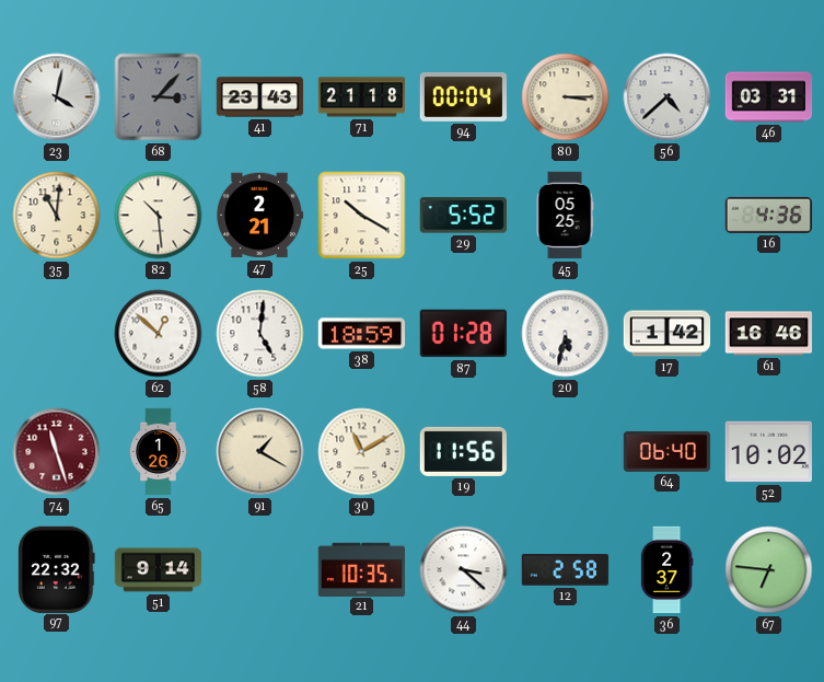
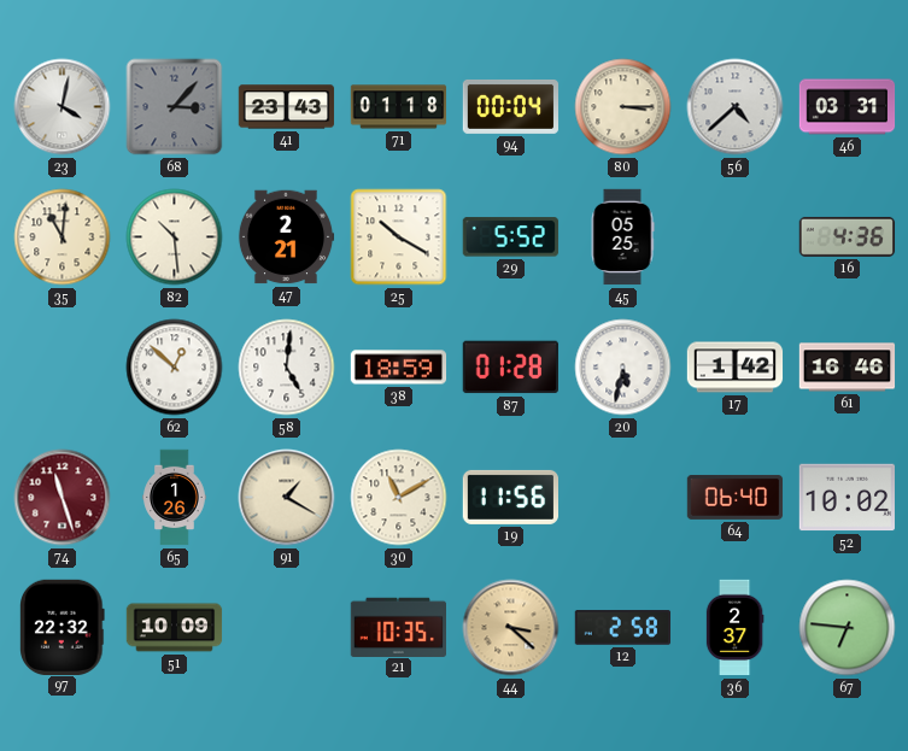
71: 21:18 -> 01:18 (399, 107)
51: 9:14 -> 10:09 (175, 628)
44 dial: white -> champagne (511, 628)
